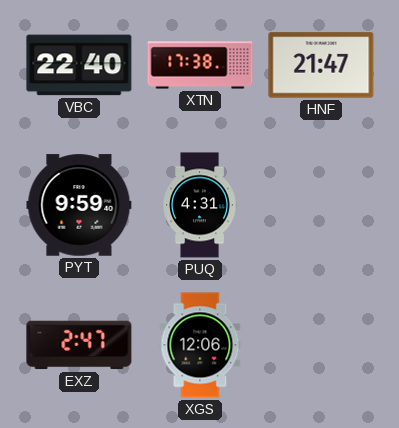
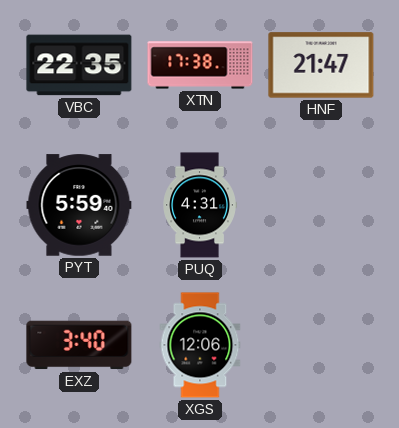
VBC: 22:40 -> 22:35 (79, 65)
PYT: 9:59 -> 5:59 (79, 205)
EXZ: 2:47 -> 3:40 (79, 345)
